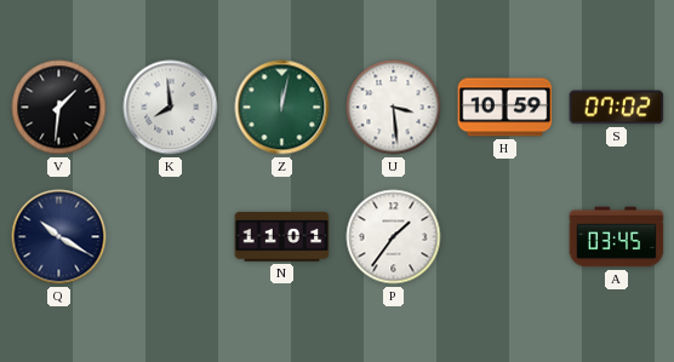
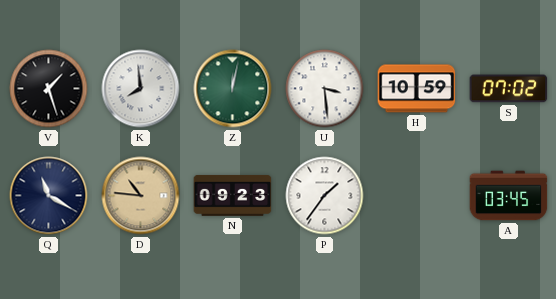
V: 1:31 -> 1:27 (49, 89)
Q: 10:20 -> 11:20 (49, 196)
D: none -> 10:46 (141, 196)
N: 11:01 -> 09:23 (233, 195)
